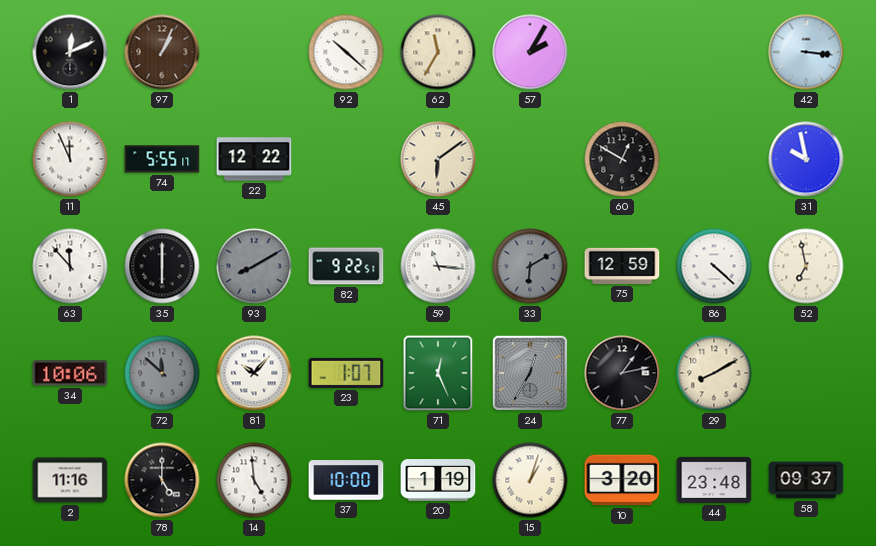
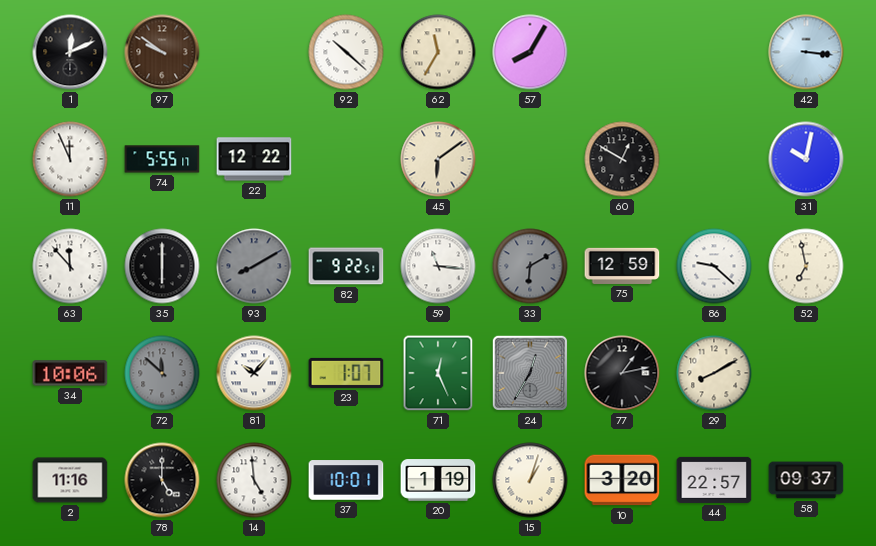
97: 1:04 -> 9:51 (162, 52)
57: 2:05 -> 8:05 (530, 52)
31: 9:58 -> 10:02 (806, 159)
86: 4:22 -> 9:22 (714, 266)
37: 10:00 -> 10:01 (346, 480)
44: 23:48 -> 22:57 (714, 480)
